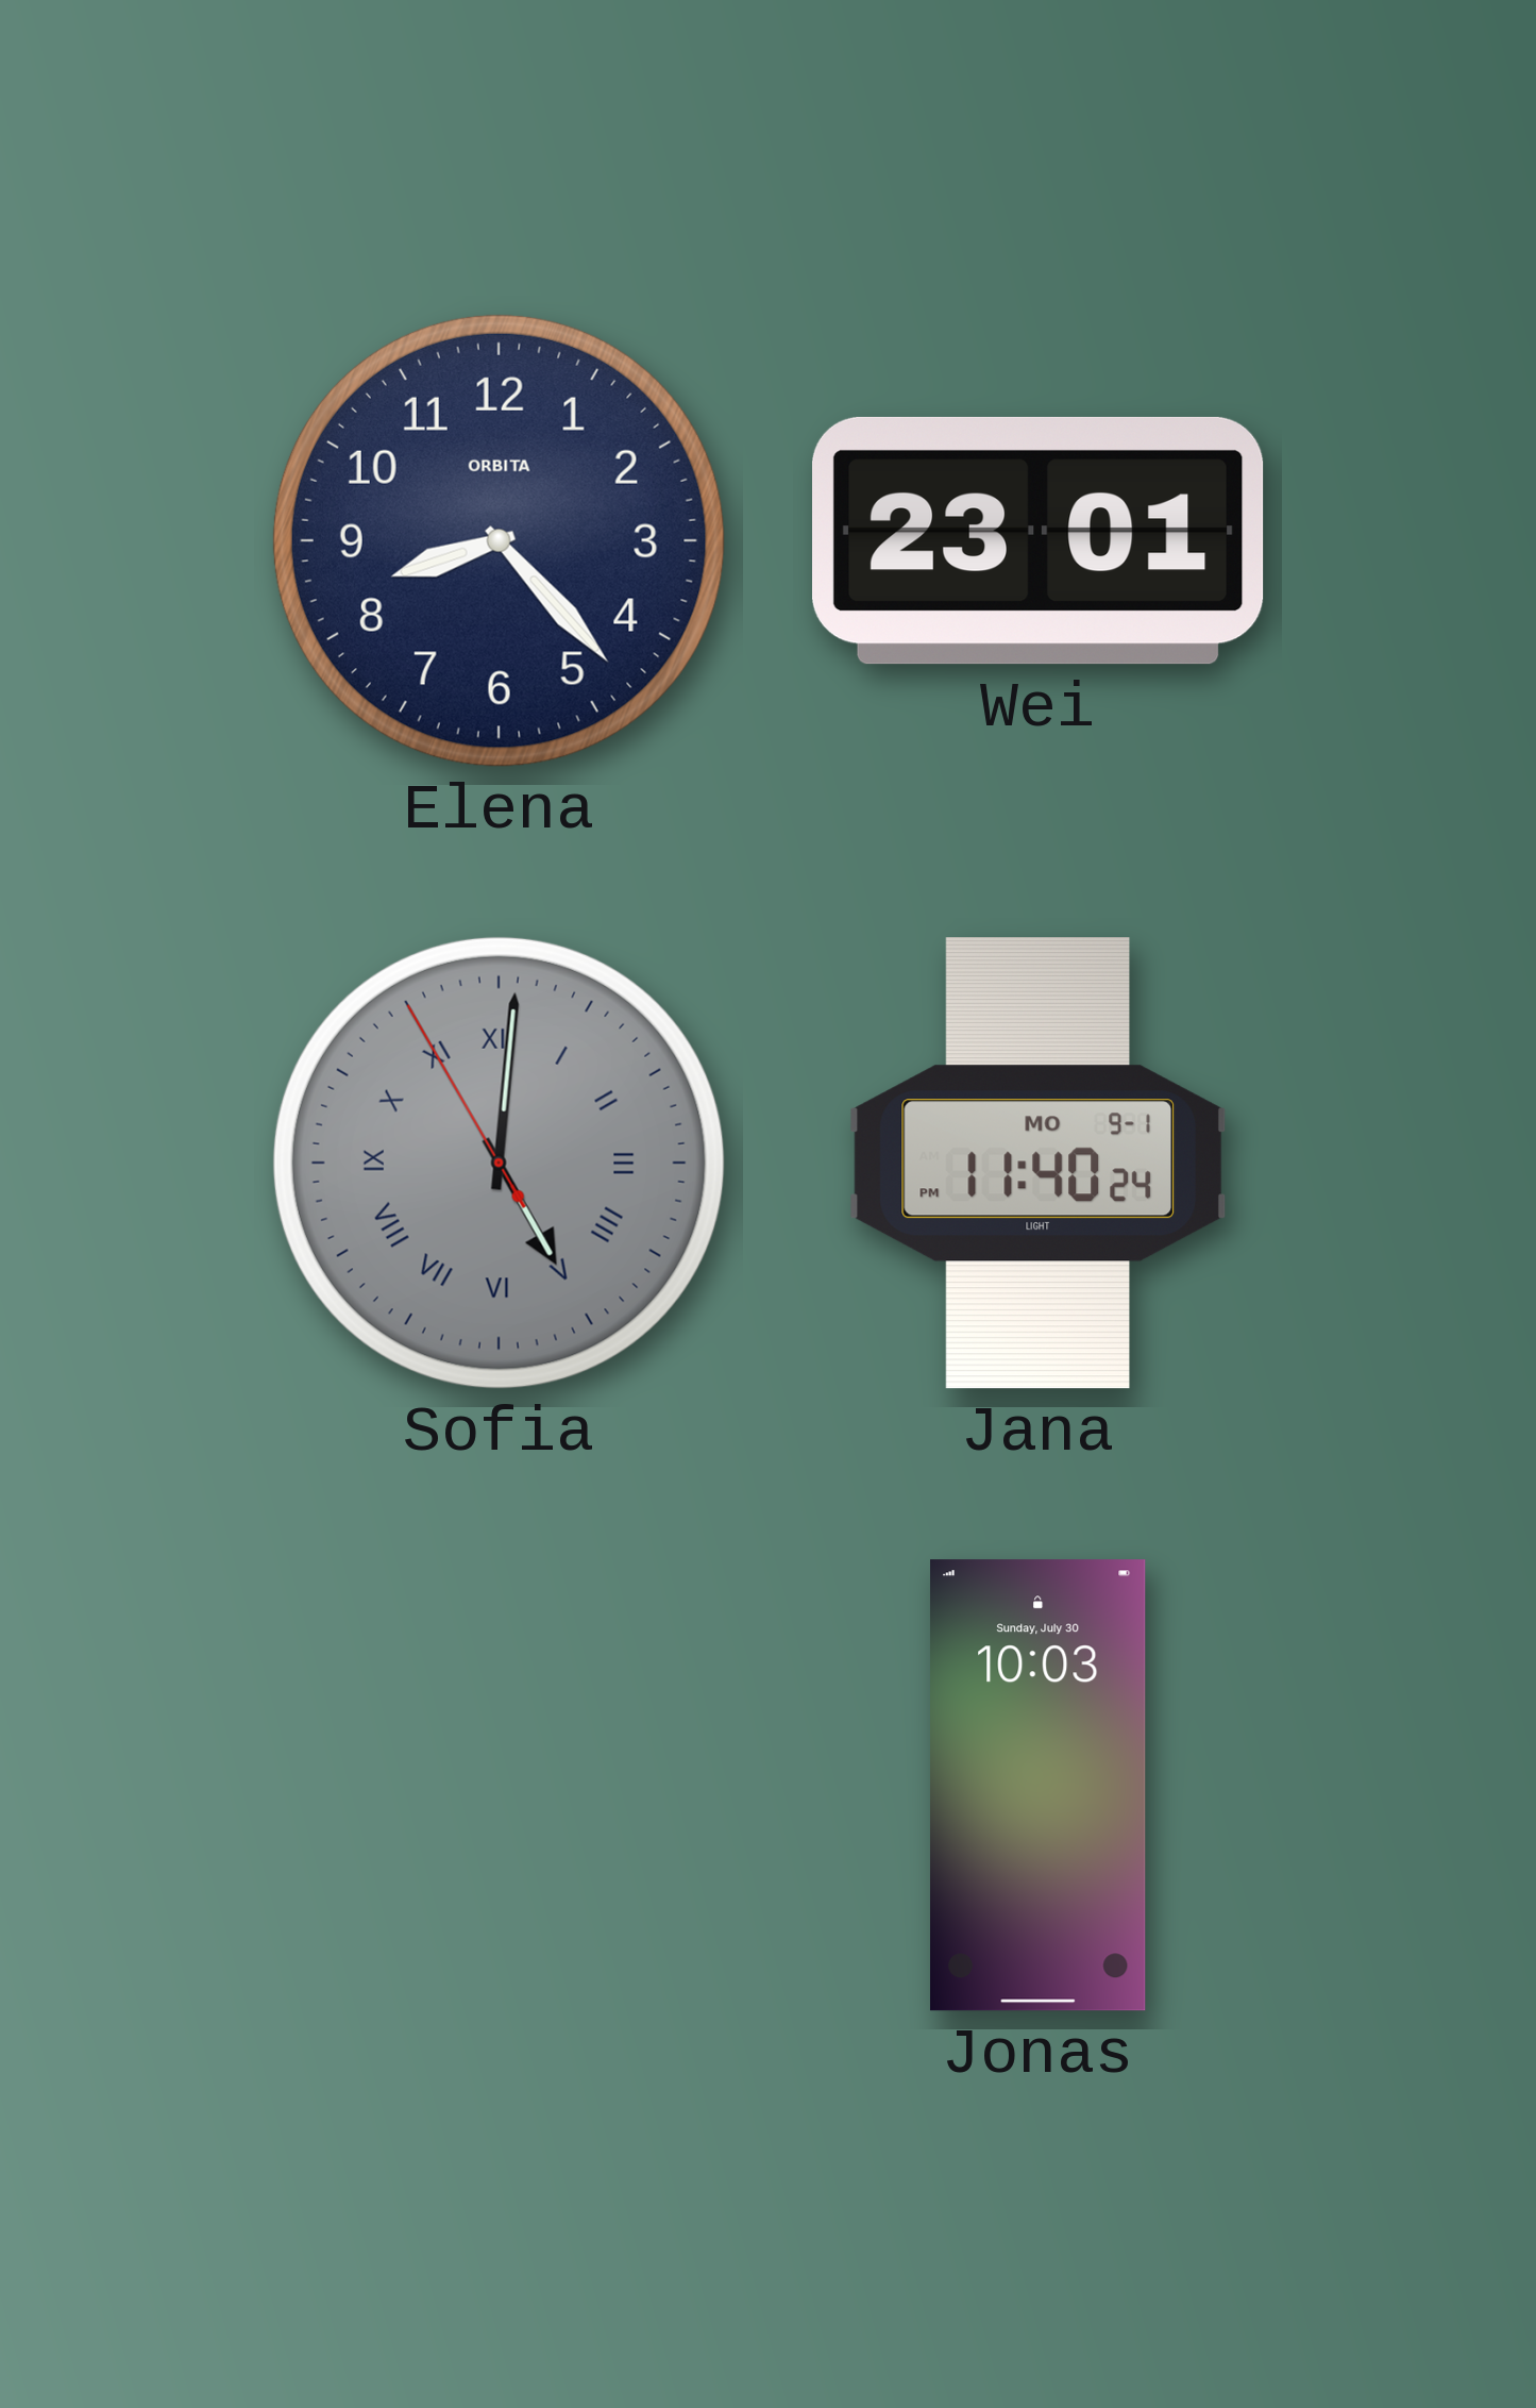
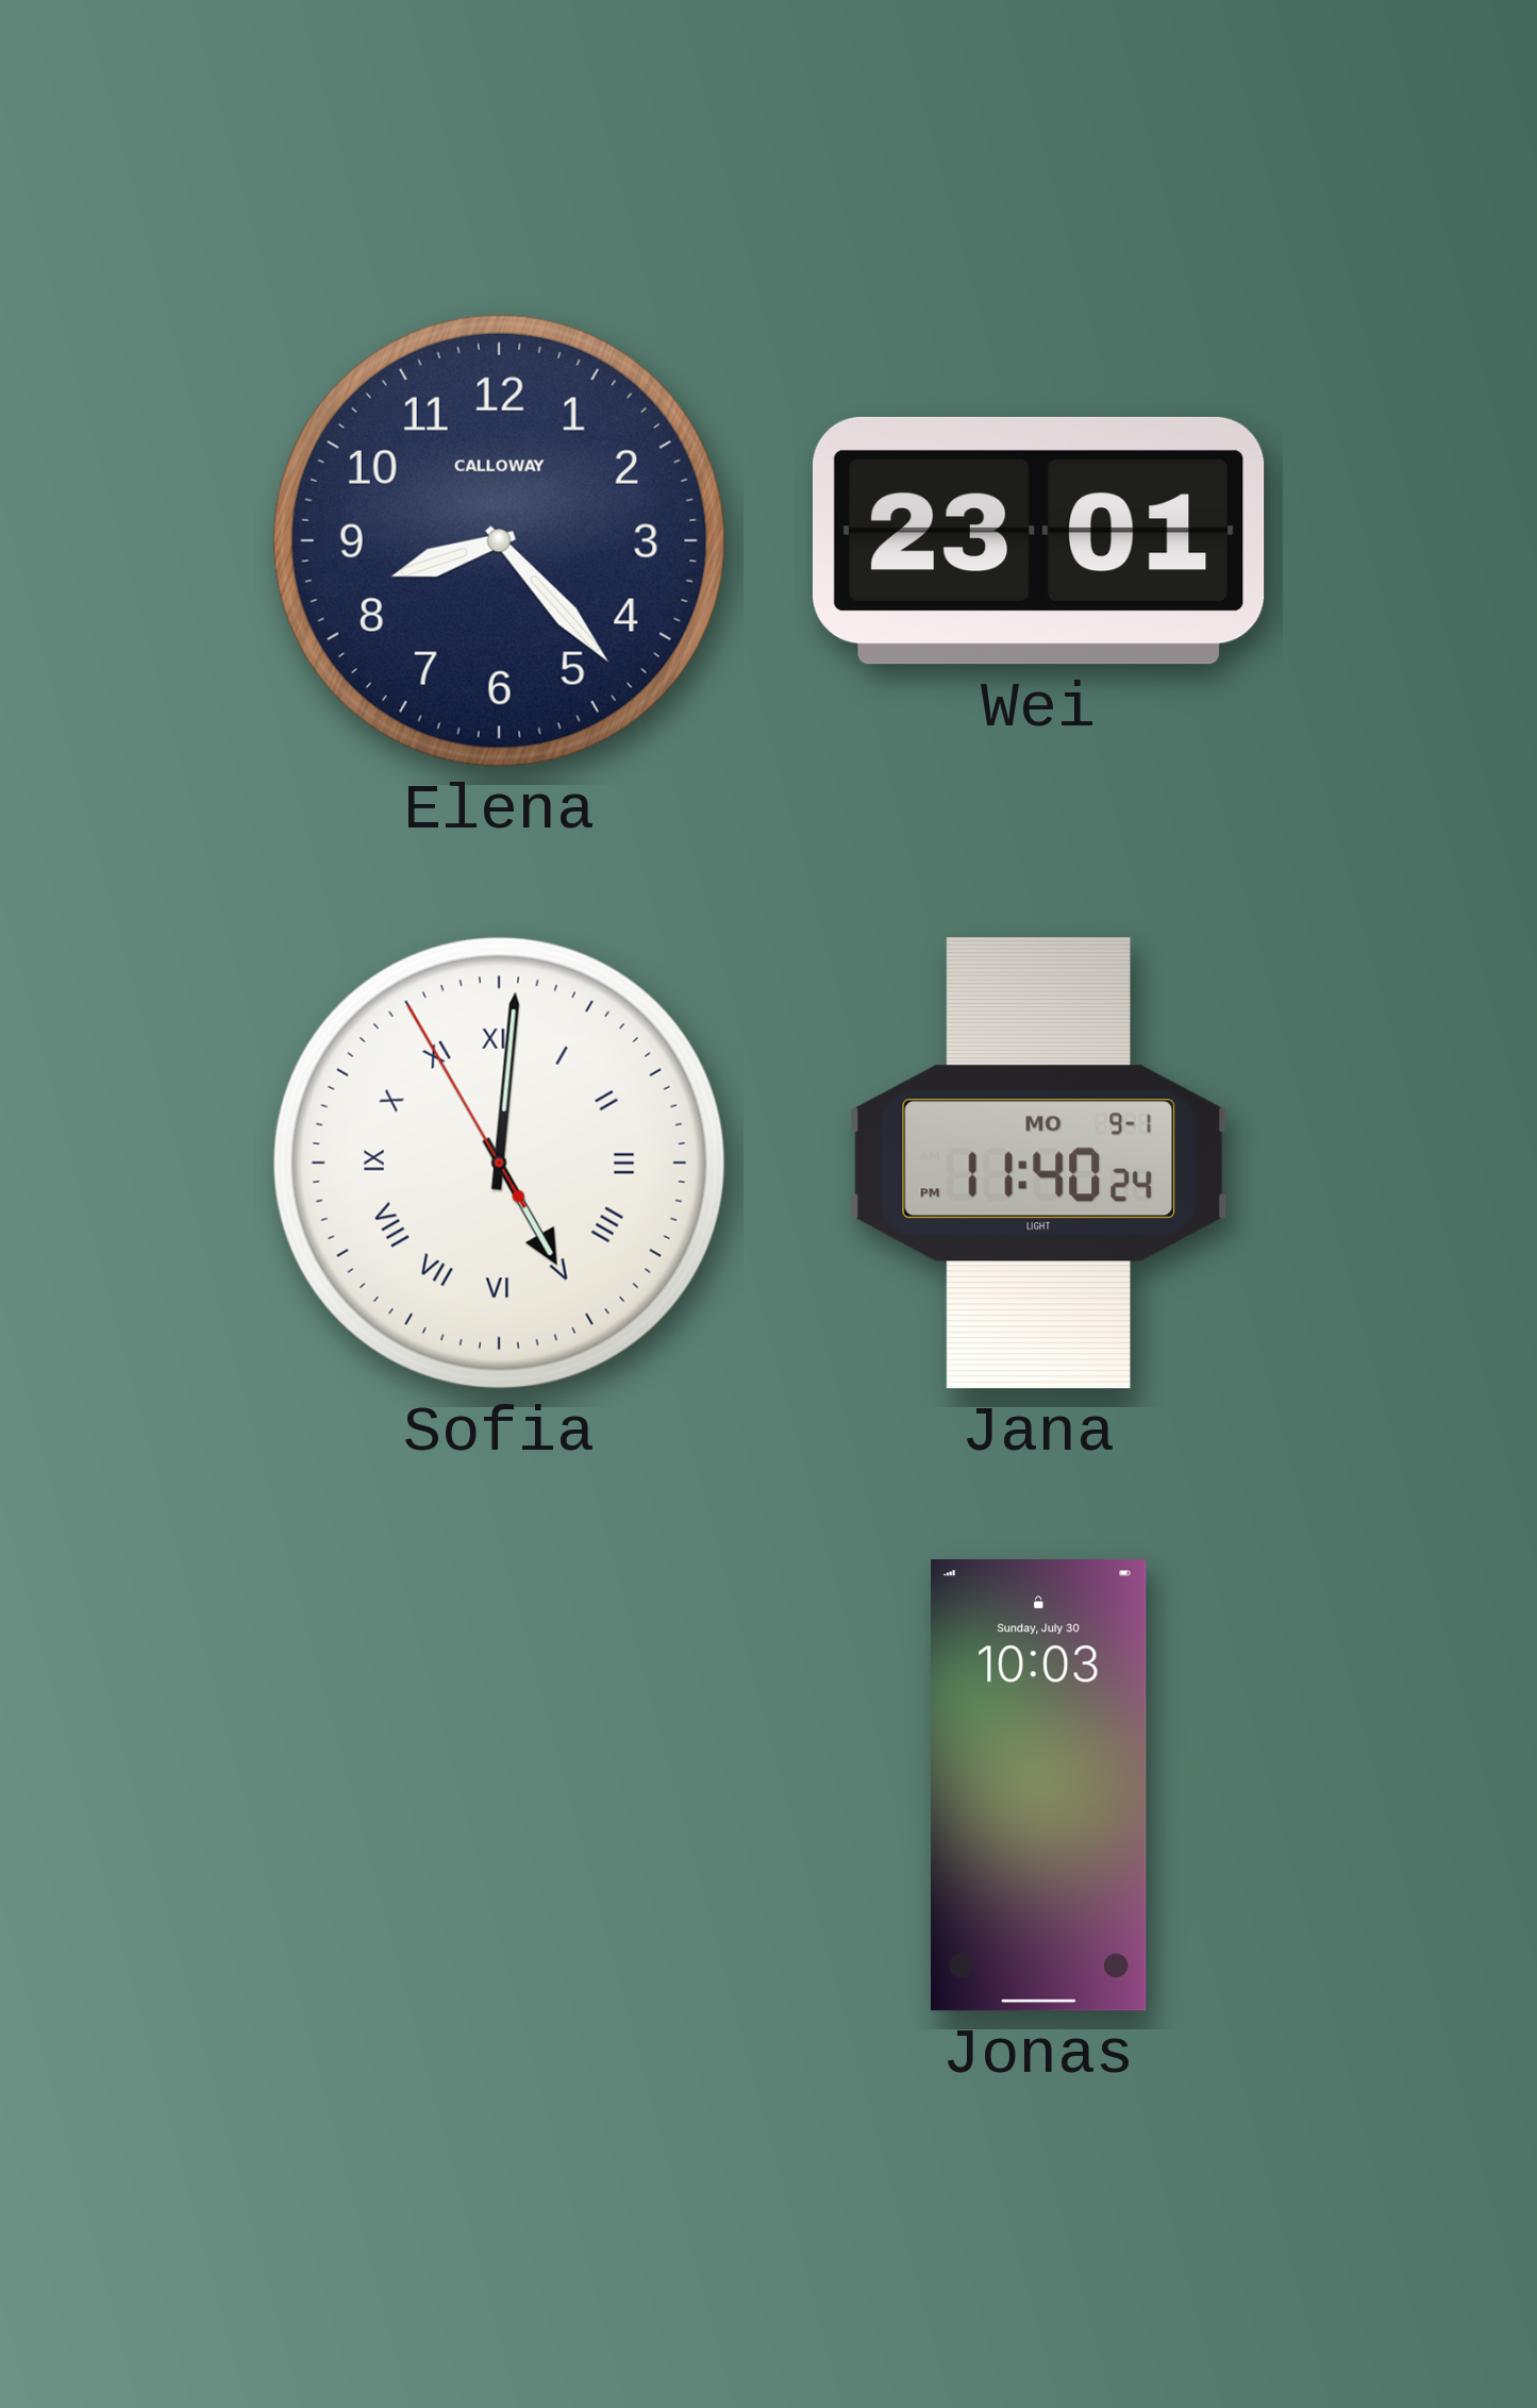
Elena brand: ORBITA -> CALLOWAY (499, 540)
Sofia dial: grey -> white (499, 1163)
